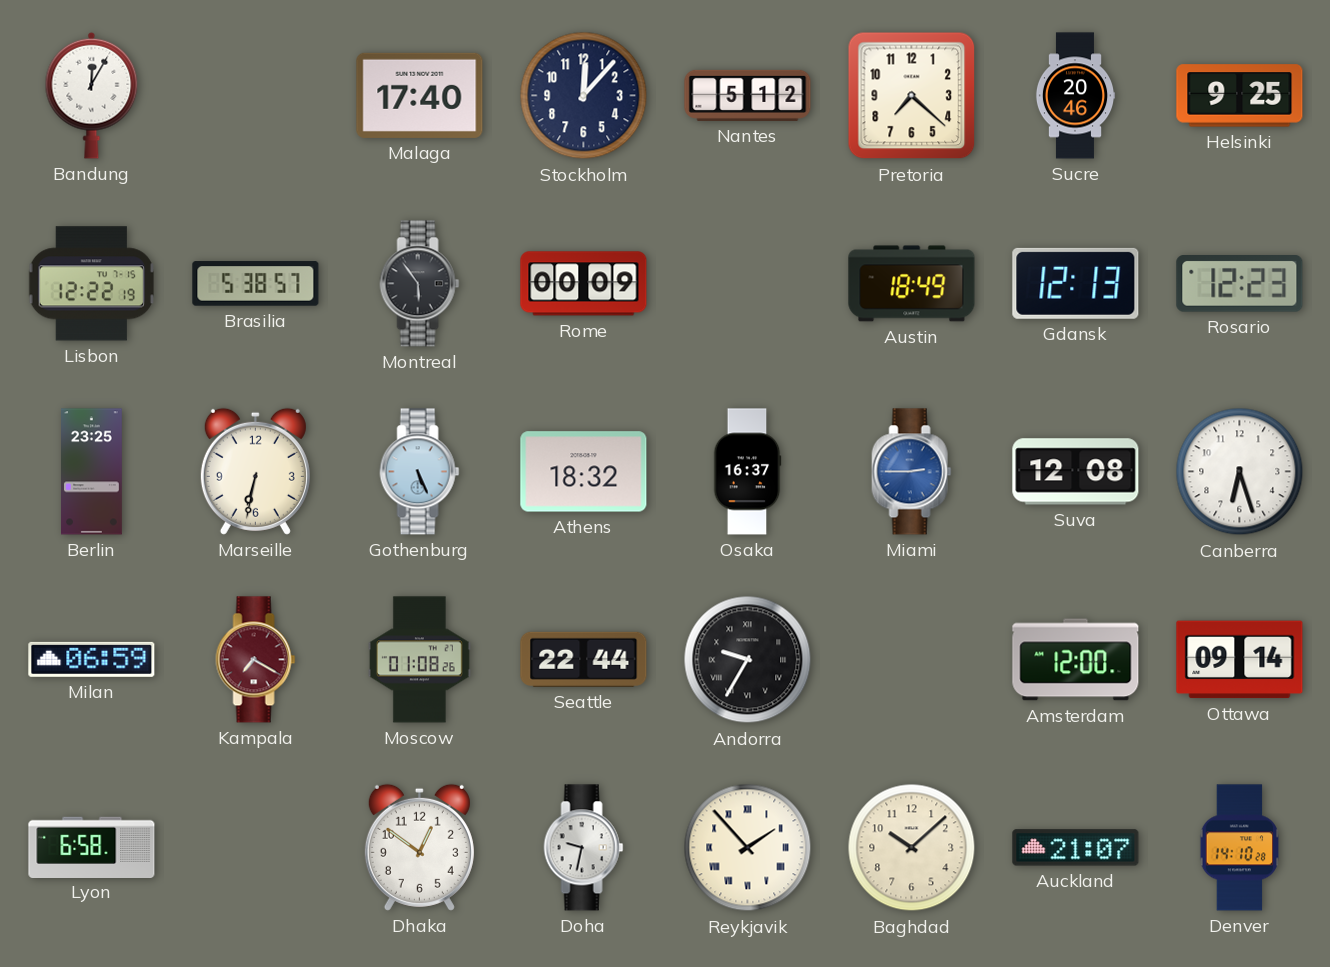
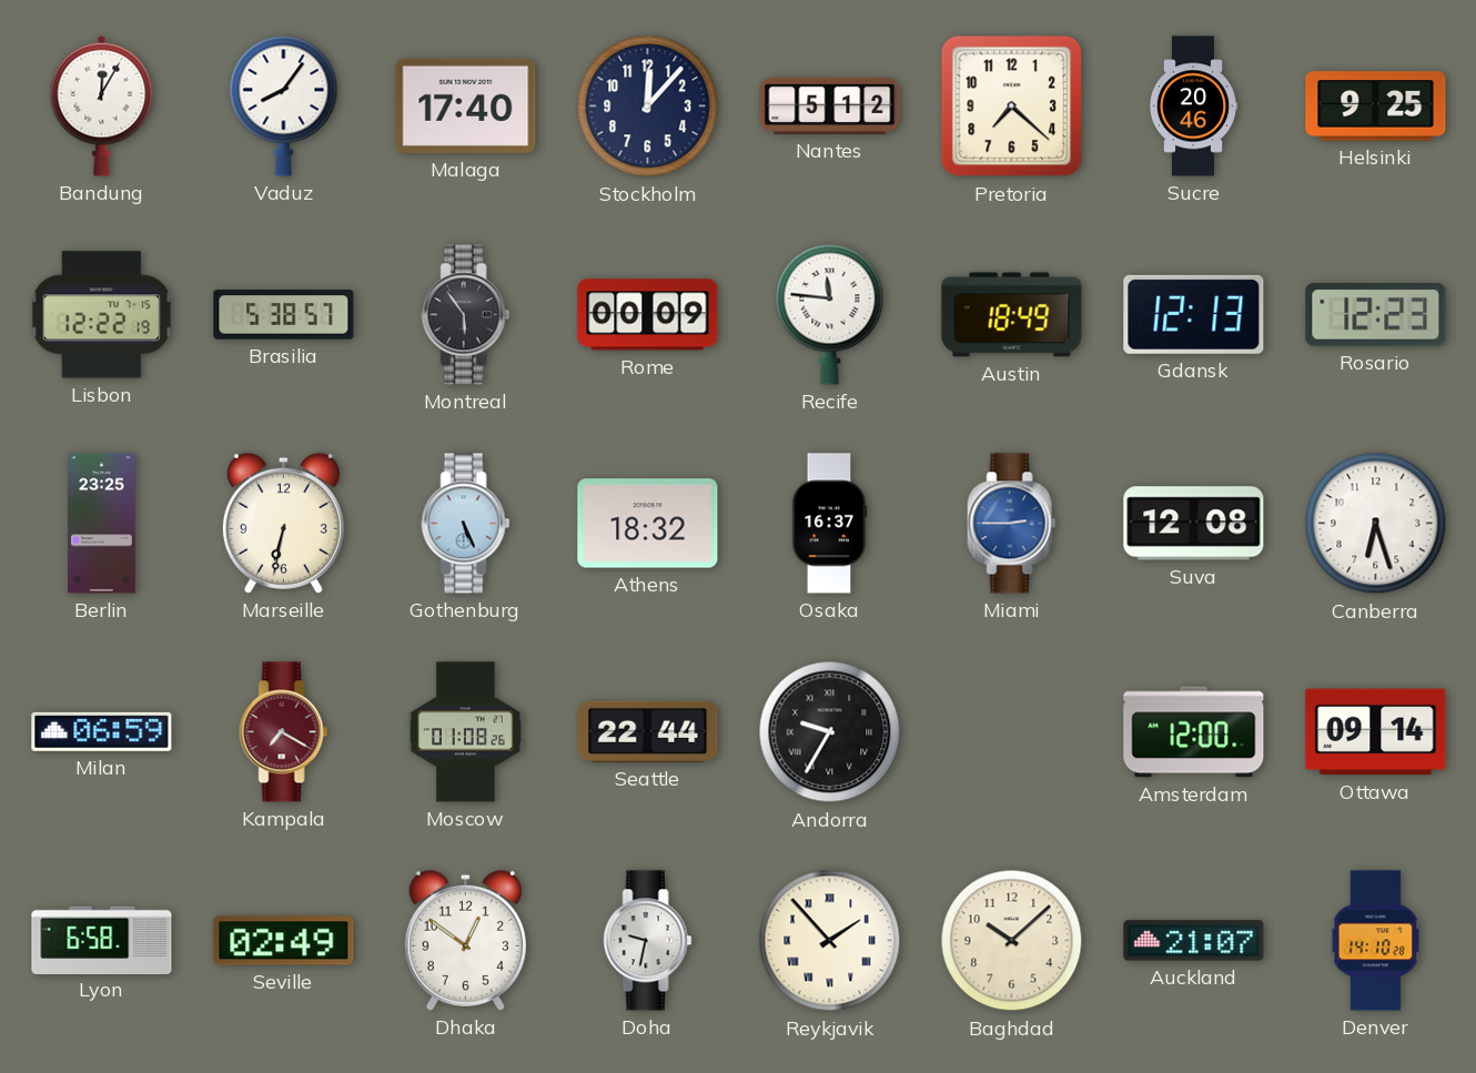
Vaduz: none -> 8:06 (284, 105)
Recife: none -> 11:46 (830, 314)
Seville: none -> 02:49 (284, 941)
